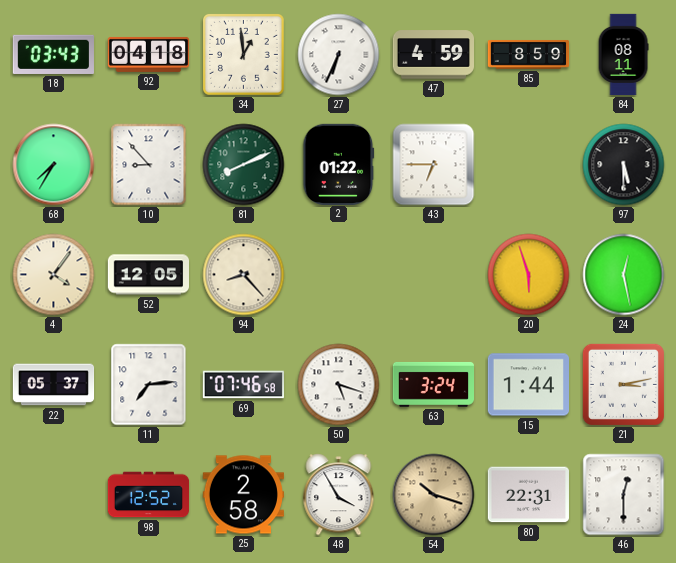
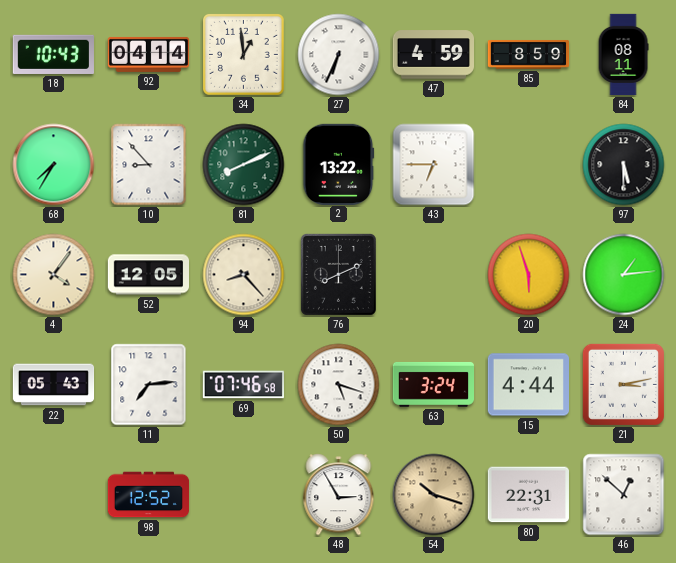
18: 03:43 -> 10:43 (53, 54)
92: 04:18 -> 04:14 (149, 54)
2: 01:22 -> 13:22 (339, 164)
76: none -> 8:11 (338, 274)
24: 12:28 -> 1:14 (624, 275)
22: 05:37 -> 05:43 (54, 385)
15: 1:44 -> 4:44 (528, 385)
25: 2:58 -> none (243, 495)
48: 3:55 -> 2:55 (339, 495)
46: 12:30 -> 12:52 (624, 495)
